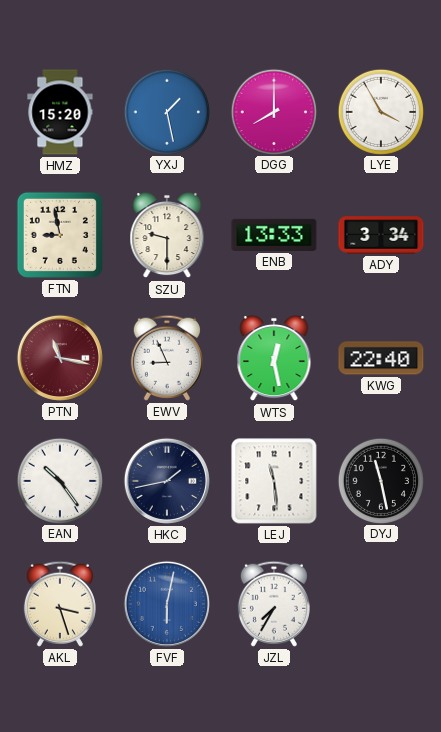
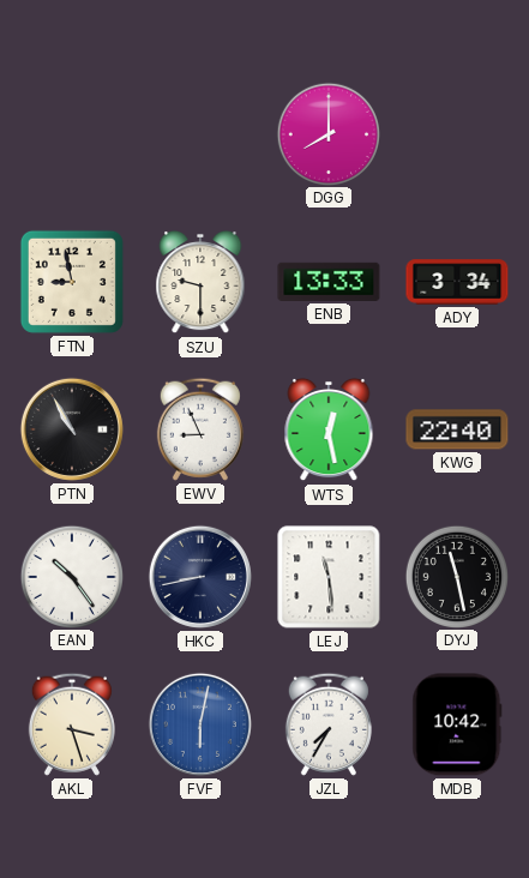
HMZ: 15:20 -> none (60, 112)
YXJ: 1:28 -> none (166, 111)
LYE: 3:55 -> none (380, 111)
PTN: 11:17 -> 10:55 (72, 429)
PTN dial: burgundy -> black (72, 429)
HKC: 1:43 -> 8:43 (200, 577)
MDB: none -> 10:42 (457, 724)
